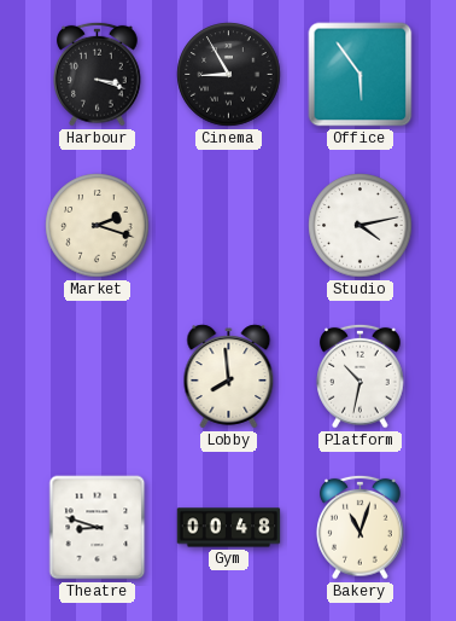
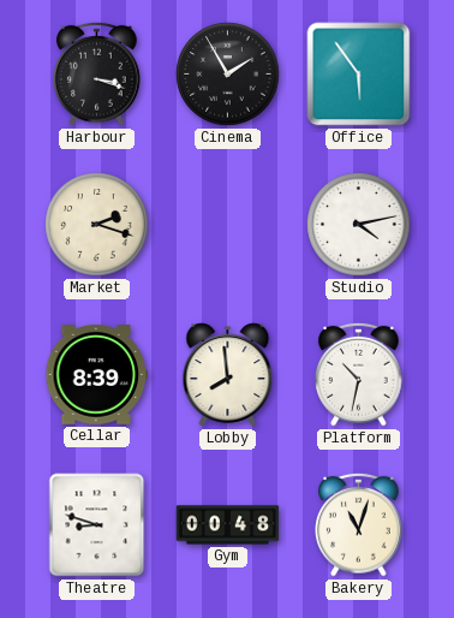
Cinema: 8:55 -> 1:55 (228, 75)
Cellar: none -> 8:39 (97, 375)
